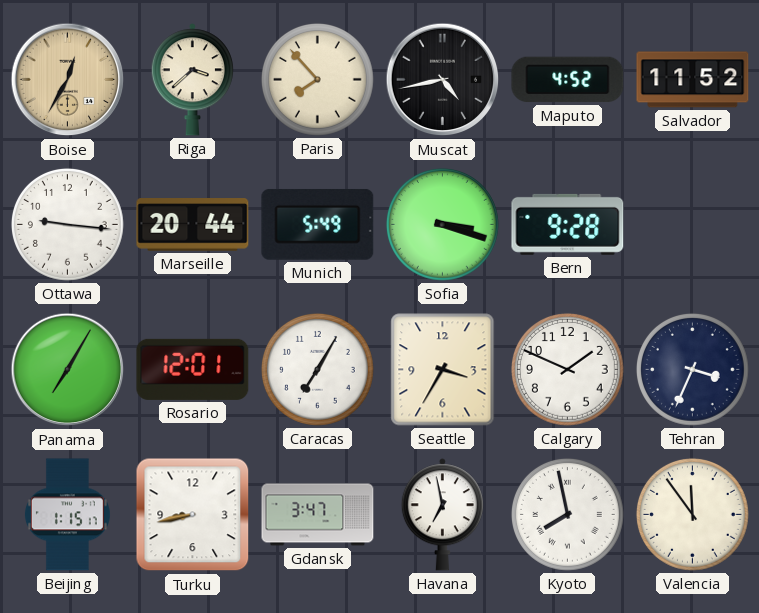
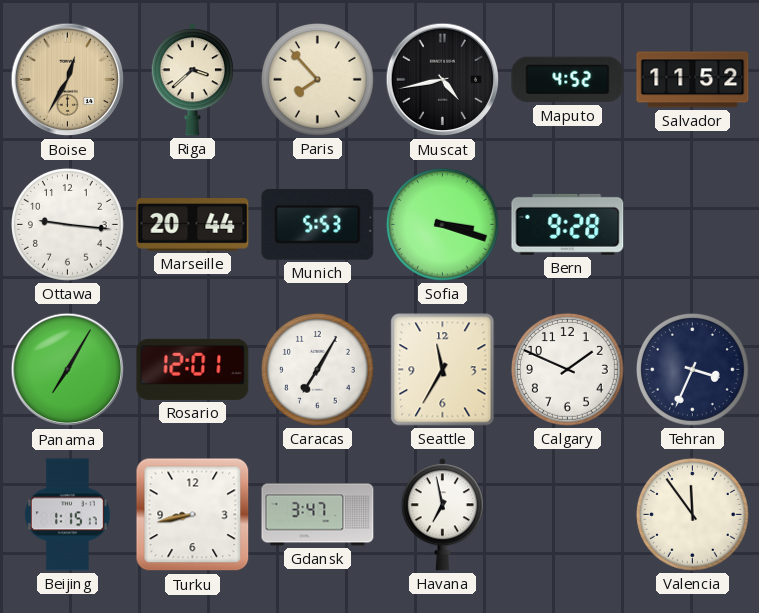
Munich: 5:49 -> 5:53 (318, 224)
Seattle: 3:35 -> 11:35 (443, 370)
Kyoto: 7:58 -> none (567, 514)
